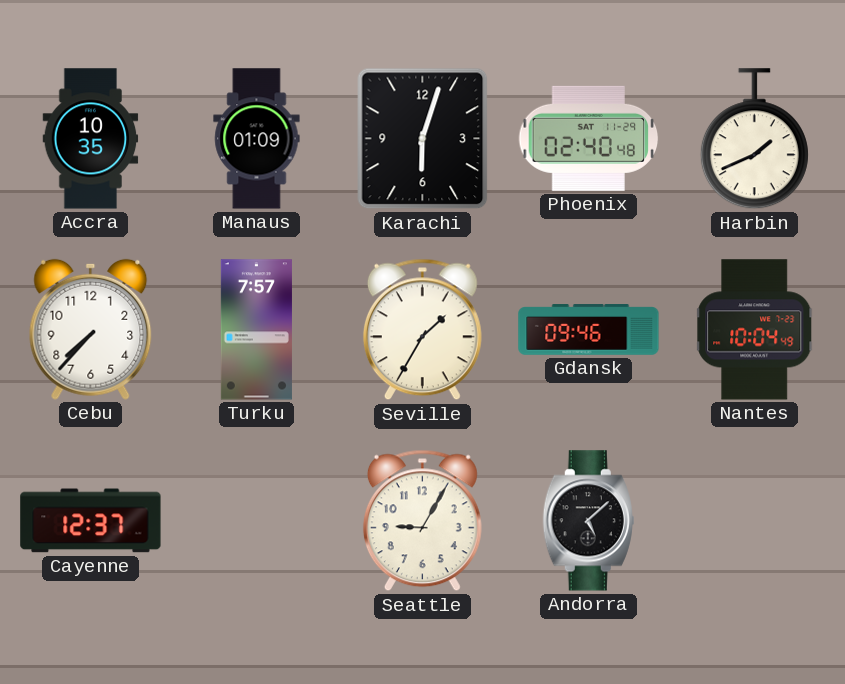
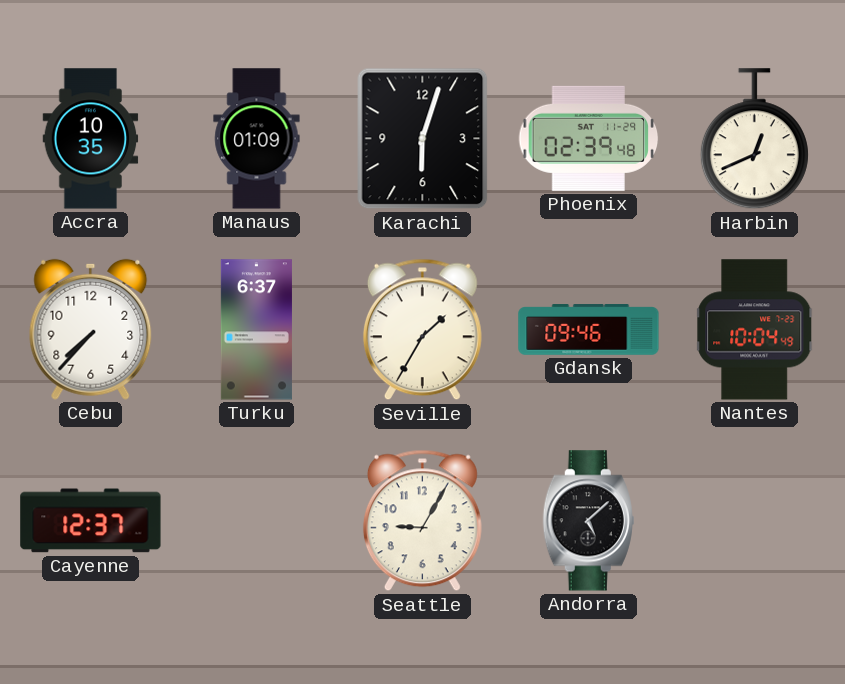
Phoenix: 02:40 -> 02:39 (589, 138)
Harbin: 1:41 -> 12:41 (754, 139)
Turku: 7:57 -> 6:37 (256, 330)
